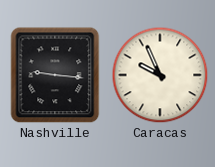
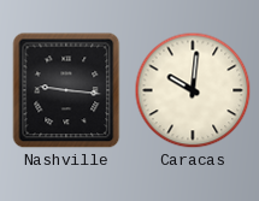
Caracas: 9:56 -> 10:01 (193, 90)
